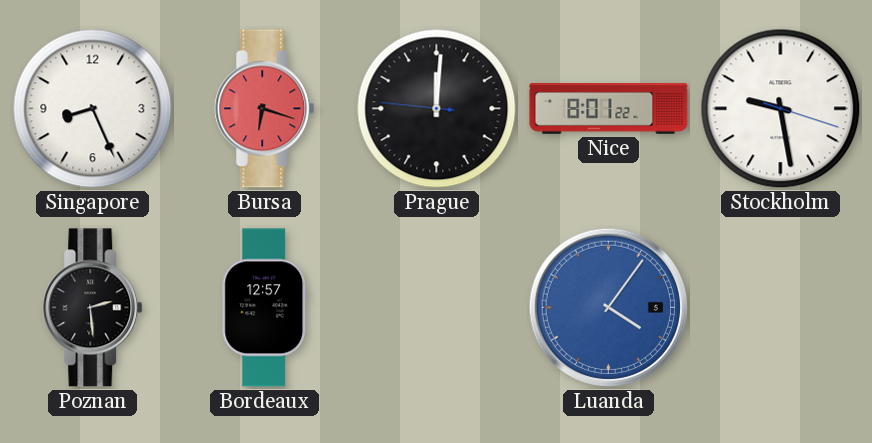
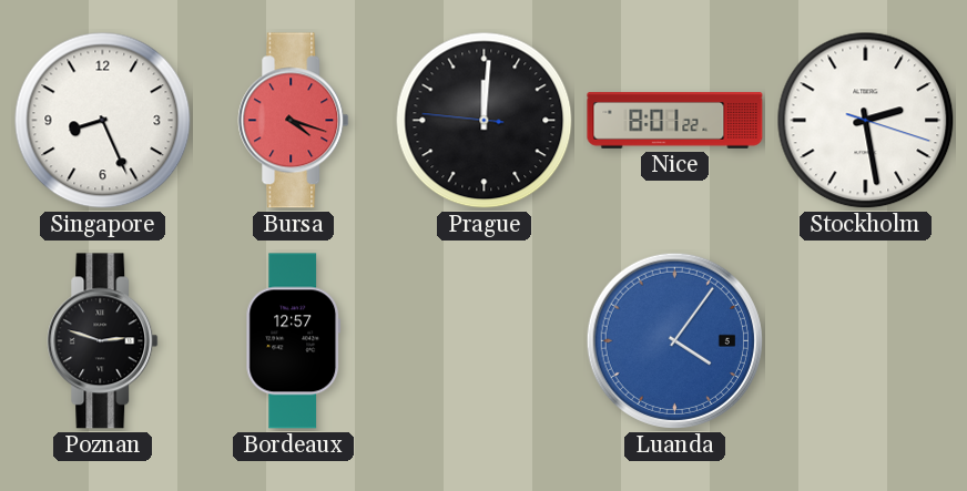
Bursa: 6:18 -> 4:18 (294, 121)
Stockholm: 9:28 -> 2:28 (866, 121)
Poznan: 2:29 -> 2:48 (103, 341)
